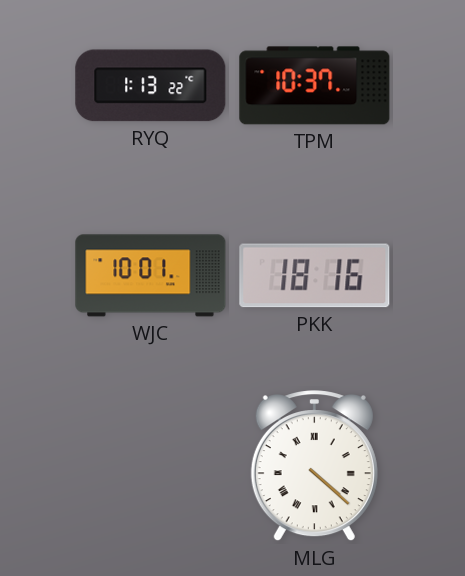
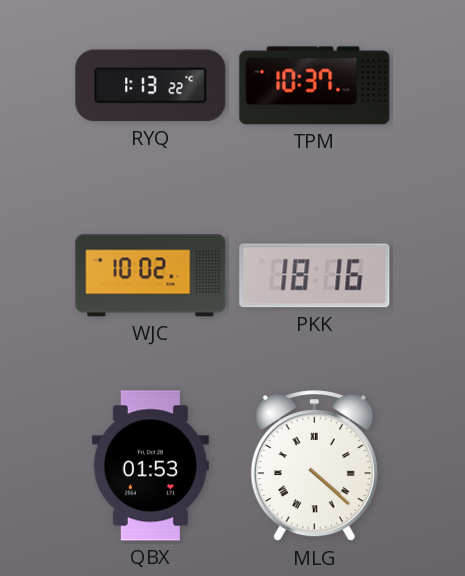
WJC: 10:01 -> 10:02 (151, 276)
QBX: none -> 01:53 (150, 466)
